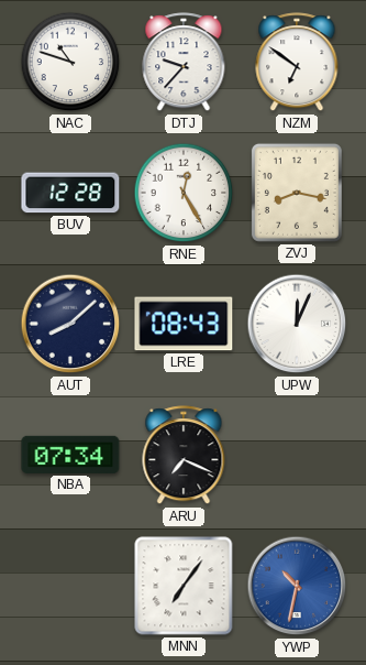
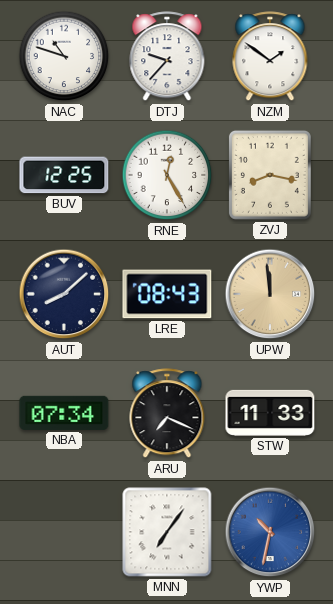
NZM: 6:51 -> 1:51 (270, 57)
BUV: 12:28 -> 12:25 (64, 175)
UPW: 12:04 -> 11:59 (270, 294)
UPW dial: white -> champagne (270, 294)
STW: none -> 11:33 (270, 413)
